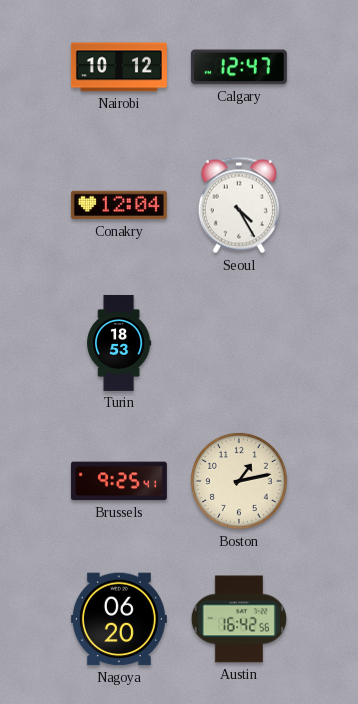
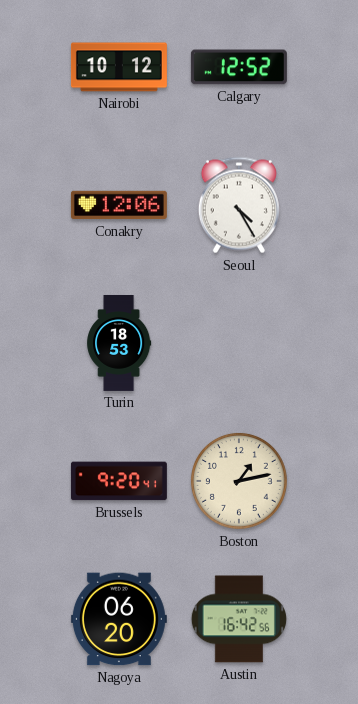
Calgary: 12:47 -> 12:52 (239, 67)
Conakry: 12:04 -> 12:06 (119, 205)
Brussels: 9:25 -> 9:20 (119, 481)
